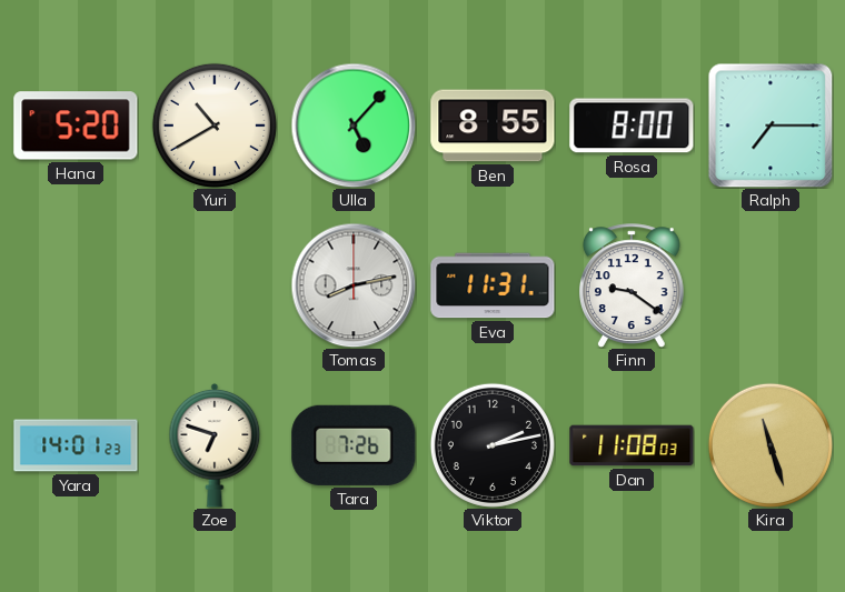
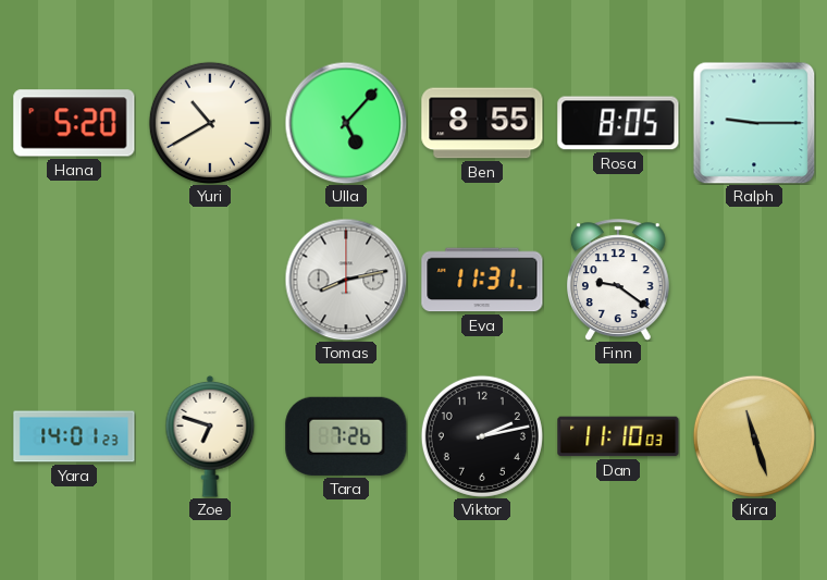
Rosa: 8:00 -> 8:05 (618, 123)
Ralph: 7:15 -> 9:15 (754, 123)
Dan: 11:08 -> 11:10 (618, 436)
